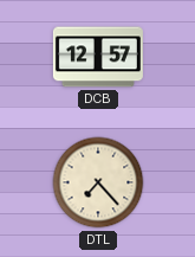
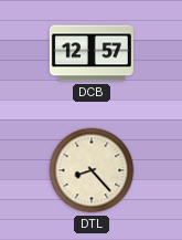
DTL: 7:23 -> 8:23 (92, 170)
